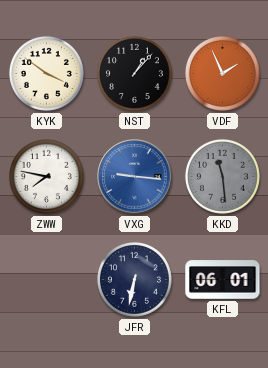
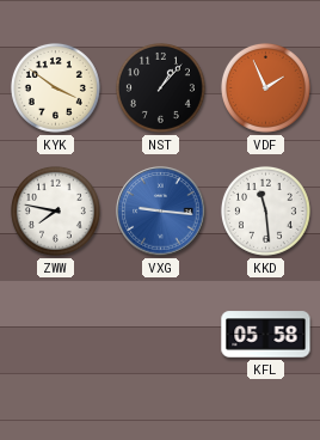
KKD dial: grey -> white (265, 210)
JFR: 6:32 -> none (134, 279)
KFL: 06:01 -> 05:58 (266, 335)
